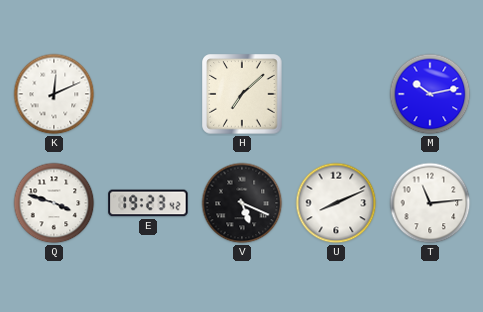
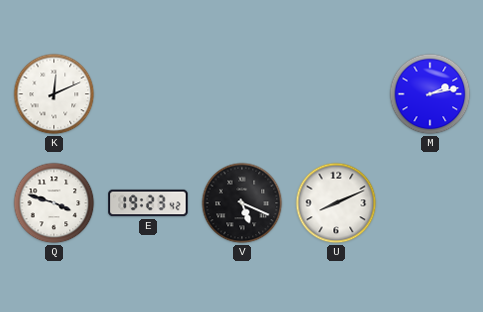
H: 7:08 -> none (242, 94)
M: 10:13 -> 2:13 (430, 94)
T: 11:14 -> none (430, 203)
